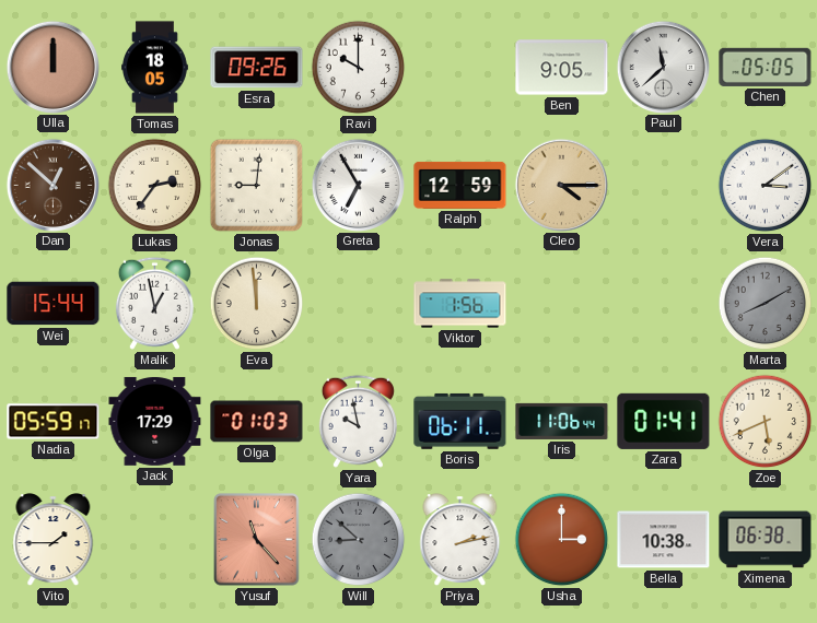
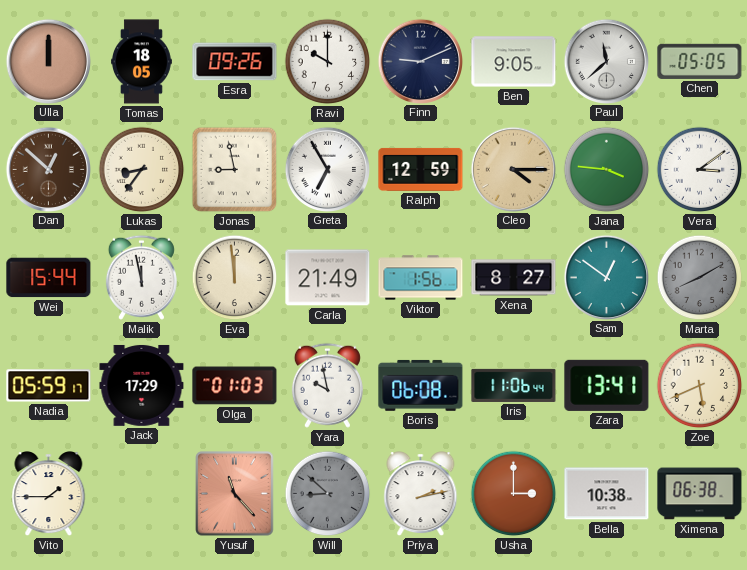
Finn: none -> 9:11 (420, 61)
Lukas: 2:36 -> 8:36 (142, 170)
Jonas: 9:01 -> 8:58 (235, 170)
Jana: none -> 3:46 (607, 170)
Malik: 12:58 -> 11:58 (141, 277)
Carla: none -> 21:49 (328, 278)
Xena: none -> 8:27 (514, 278)
Sam: none -> 12:51 (606, 277)
Boris: 06:11 -> 06:08 (421, 385)
Zara: 01:41 -> 13:41 (607, 385)
